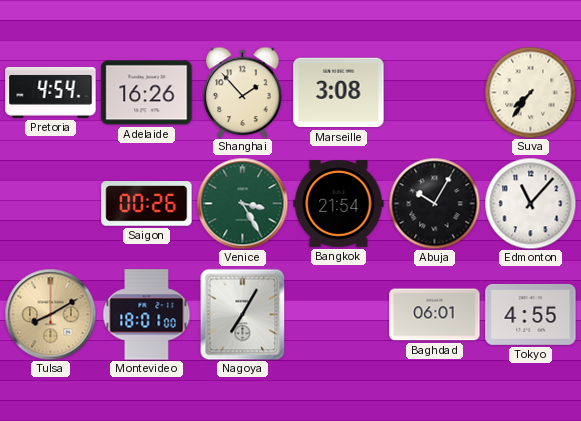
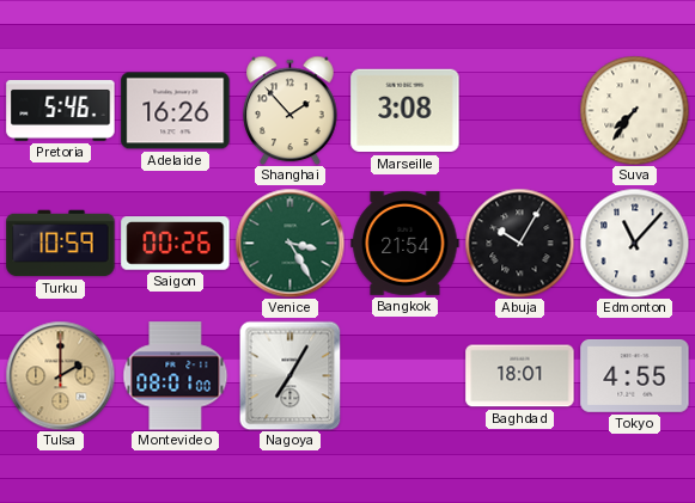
Pretoria: 4:54 -> 5:46 (61, 110)
Turku: none -> 10:59 (61, 244)
Tulsa: 8:10 -> 2:00 (60, 375)
Montevideo: 18:01 -> 08:01 (176, 376)
Baghdad: 06:01 -> 18:01 (520, 376)
